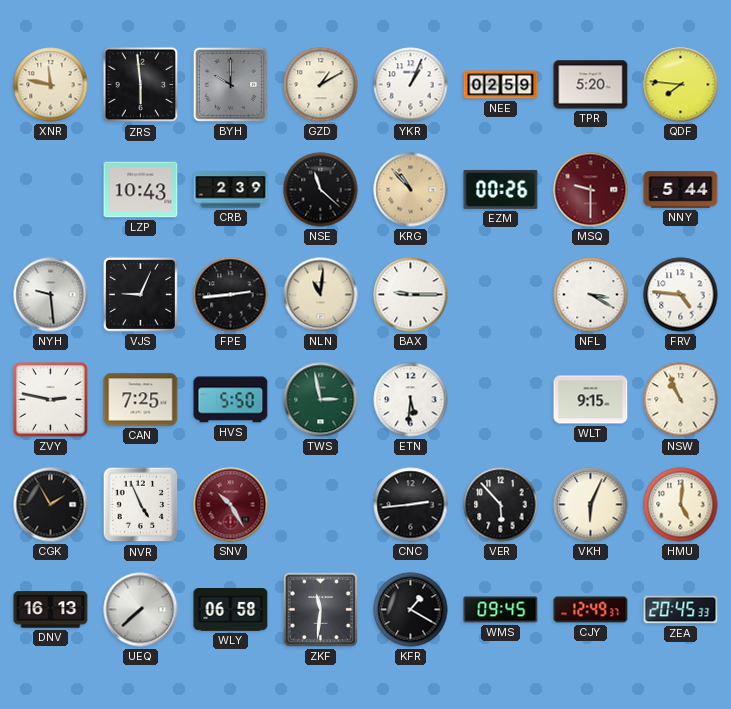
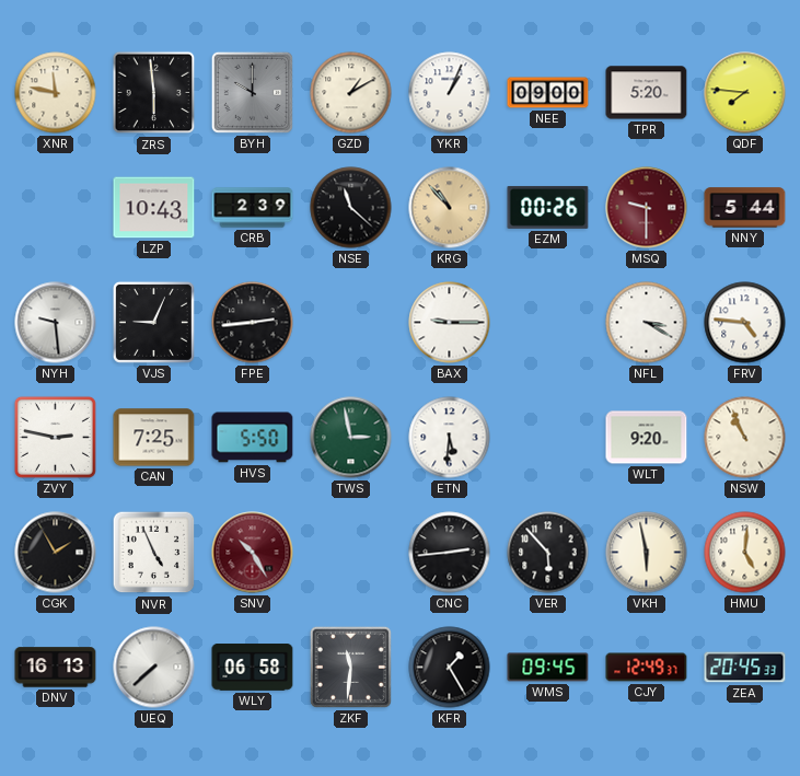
NEE: 02:59 -> 09:00 (548, 93)
NLN: 11:01 -> none (321, 295)
WLT: 9:15 -> 9:20 (647, 438)
VKH: 6:04 -> 5:58 (647, 553)
KFR: 1:20 -> 1:25 (450, 668)
